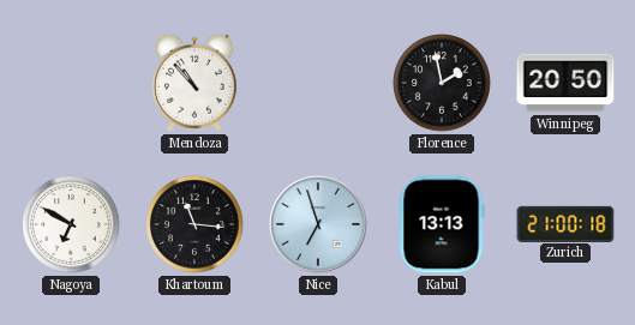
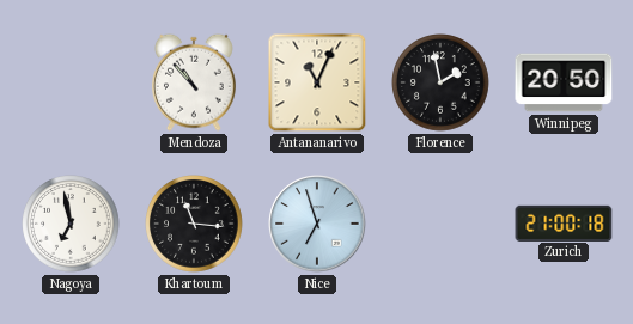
Antananarivo: none -> 11:04 (317, 82)
Nagoya: 6:50 -> 6:58 (71, 224)
Kabul: 13:13 -> none (442, 224)
